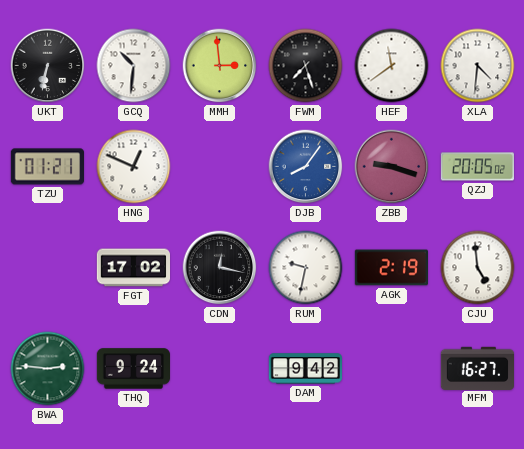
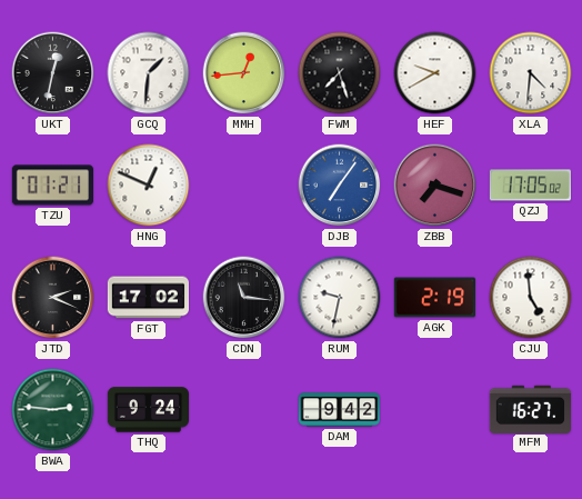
UKT: 6:32 -> 12:32 (53, 73)
GCQ: 10:31 -> 1:31 (149, 73)
MMH: 2:59 -> 12:44 (244, 73)
HEF: 11:39 -> 9:40 (435, 73)
DJB: 8:06 -> 7:06 (340, 186)
ZBB: 9:18 -> 7:18 (435, 186)
QZJ: 20:05 -> 17:05 (530, 186)
JTD: none -> 2:19 (53, 298)
CDN: 12:17 -> 11:16 (244, 298)
